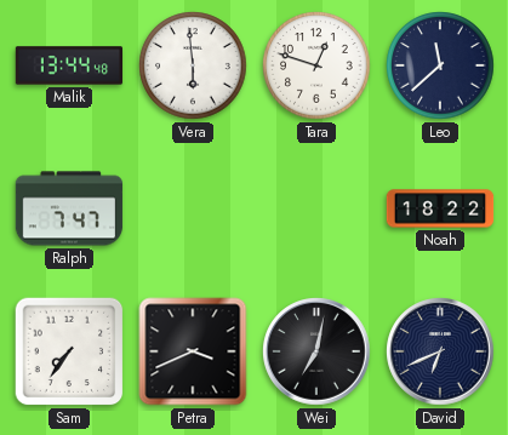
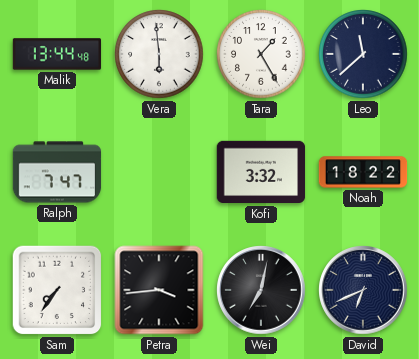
Tara: 12:48 -> 1:25 (261, 54)
Kofi: none -> 3:32 (261, 172)
Petra: 3:41 -> 3:44 (159, 290)
